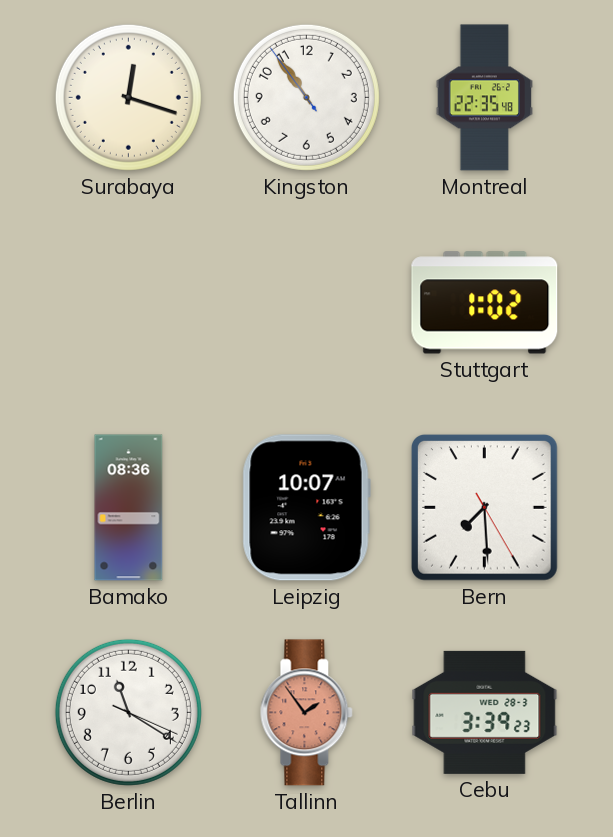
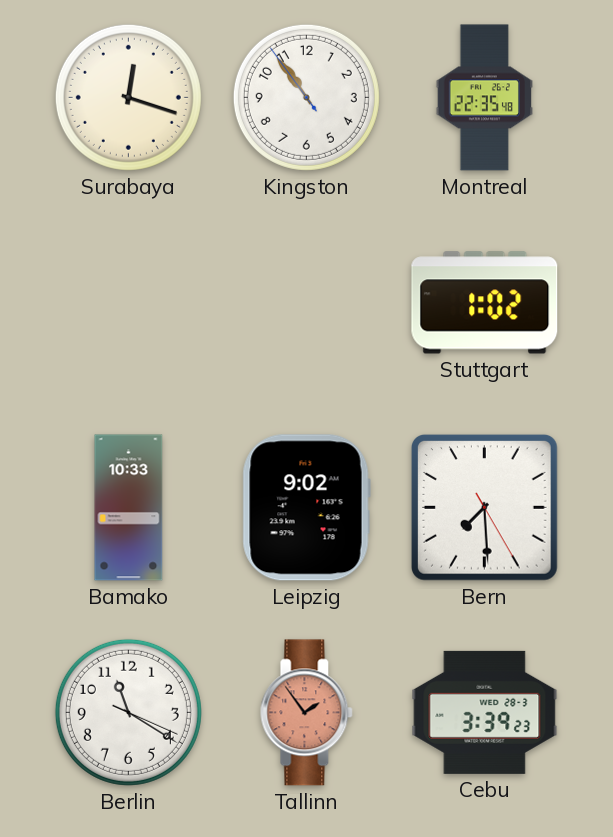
Bamako: 08:36 -> 10:33 (129, 508)
Leipzig: 10:07 -> 9:02 (306, 508)
